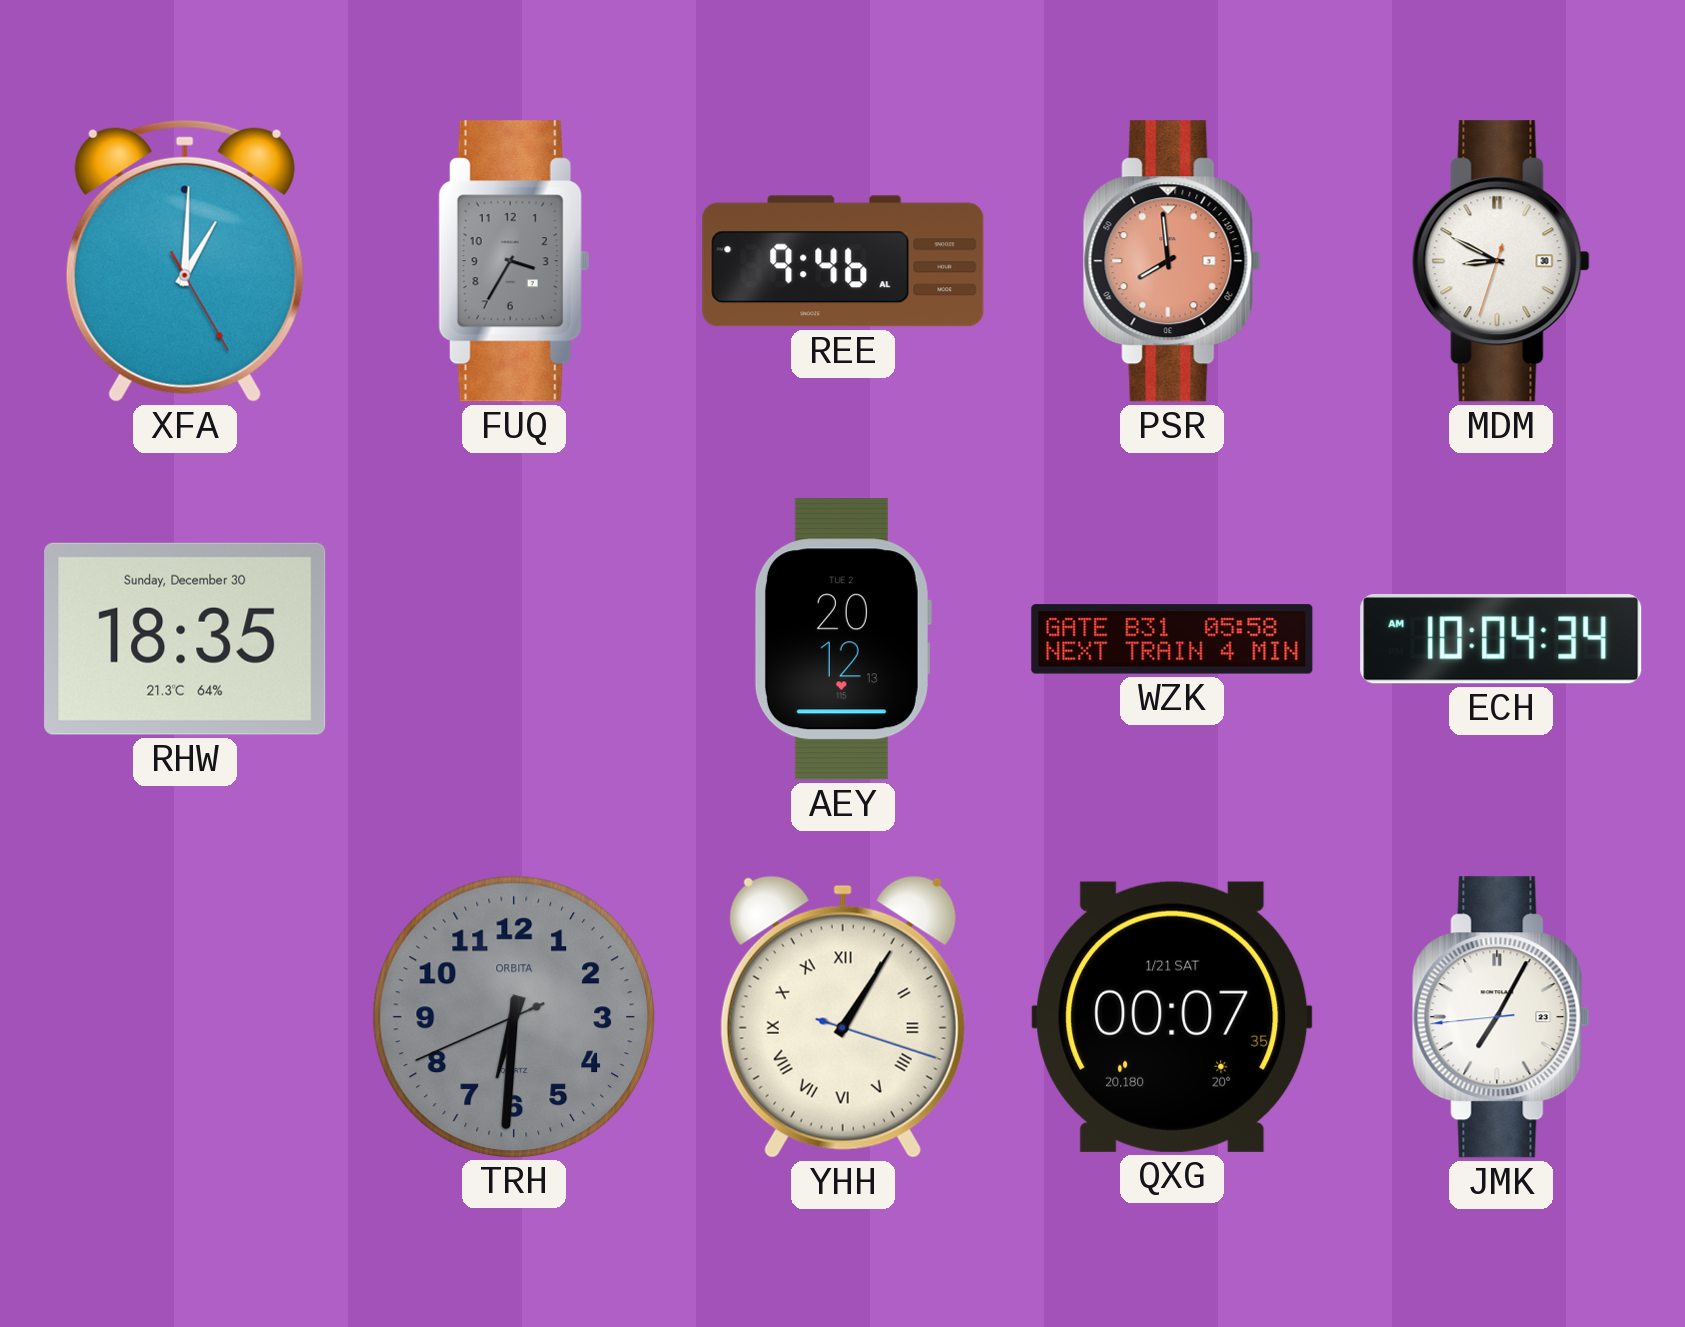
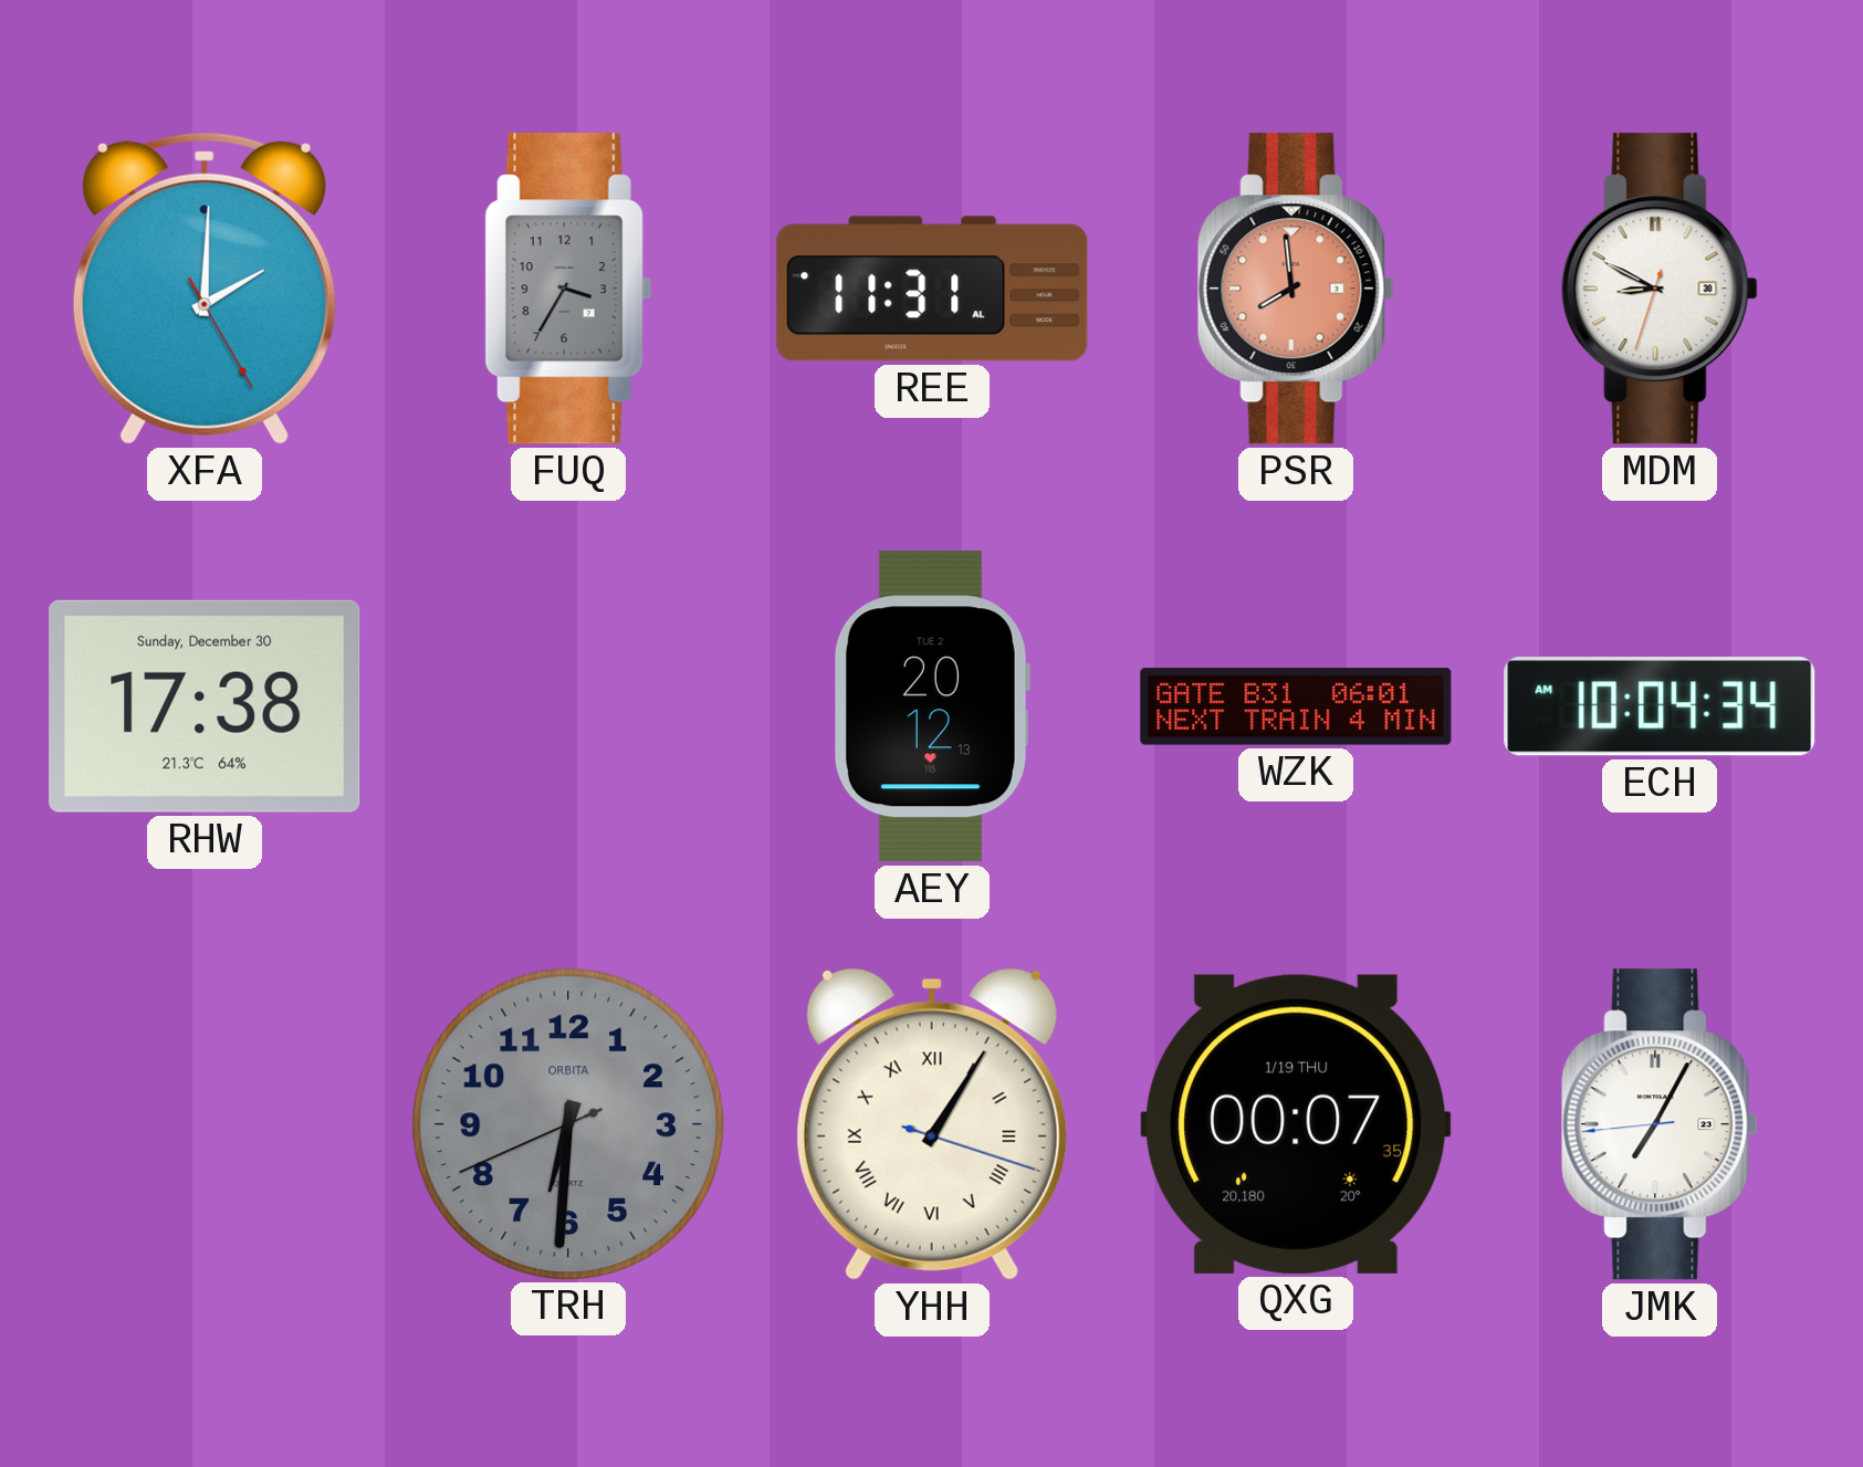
XFA: 1:00 -> 2:00 (205, 289)
REE: 9:46 -> 11:31 (932, 289)
RHW: 18:35 -> 17:38 (205, 706)
WZK: 05:58 -> 06:01 (1296, 706)
QXG date: 1/21 SAT -> 1/19 THU (1296, 1124)
